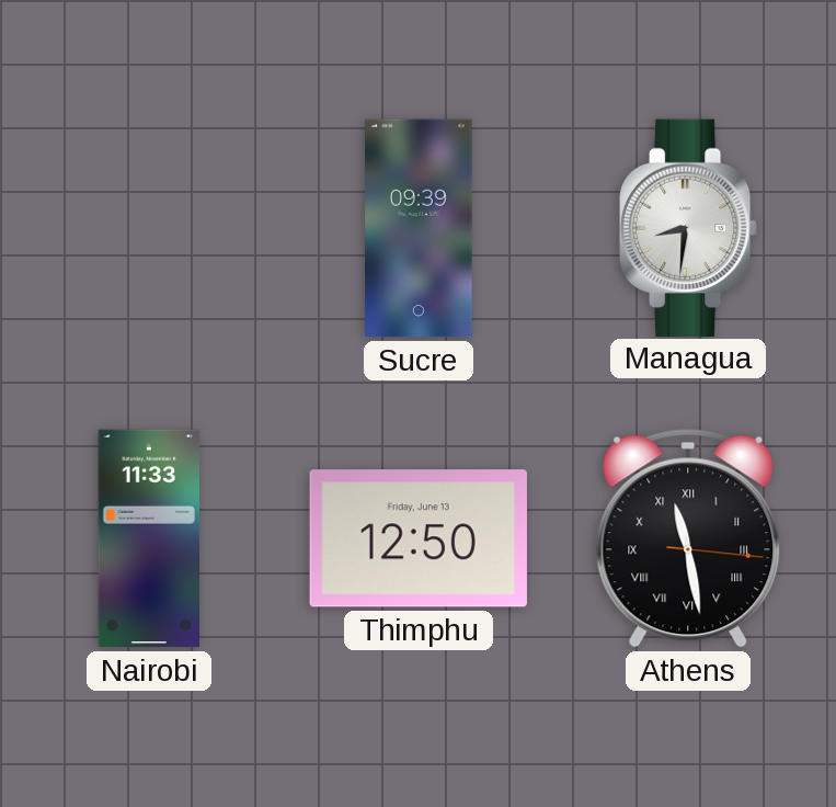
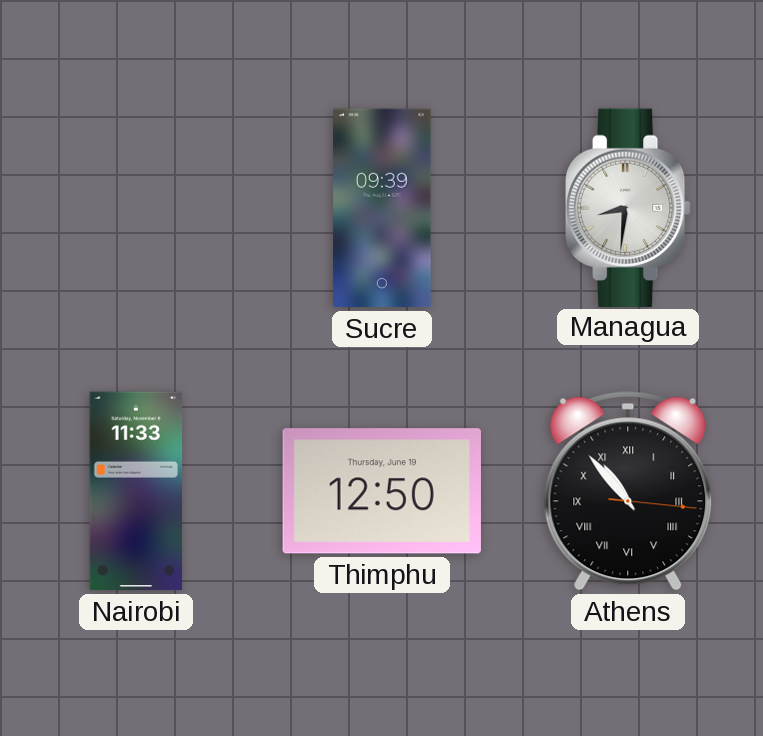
Thimphu date: Friday, June 13 -> Thursday, June 19 (382, 491)
Athens: 11:28 -> 10:53 (628, 491)
